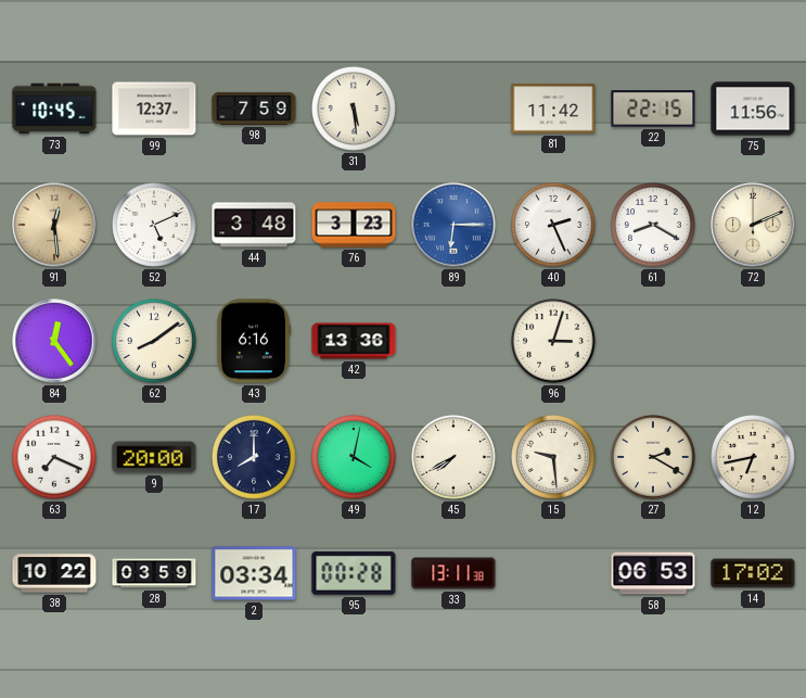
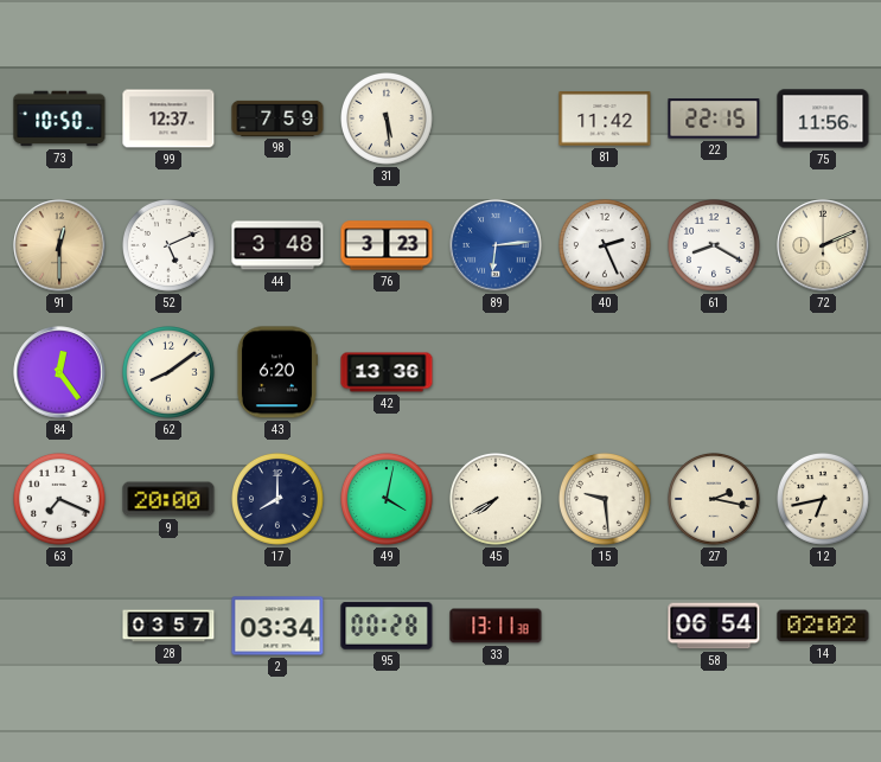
73: 10:45 -> 10:50 (59, 119)
91: 12:29 -> 12:30 (59, 245)
89: 6:15 -> 6:14 (496, 245)
43: 6:16 -> 6:20 (276, 372)
96: 3:03 -> none (554, 342)
27: 2:20 -> 2:17 (715, 500)
38: 10:22 -> none (54, 573)
28: 03:59 -> 03:57 (168, 626)
58: 06:53 -> 06:54 (714, 626)
14: 17:02 -> 02:02 (823, 626)
